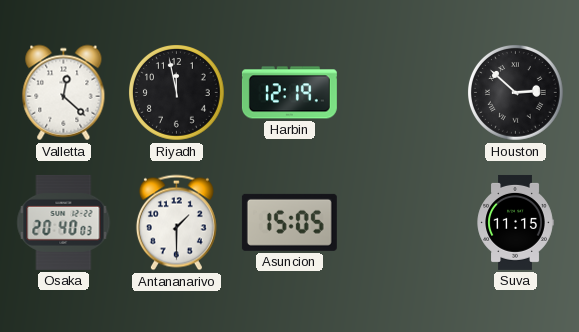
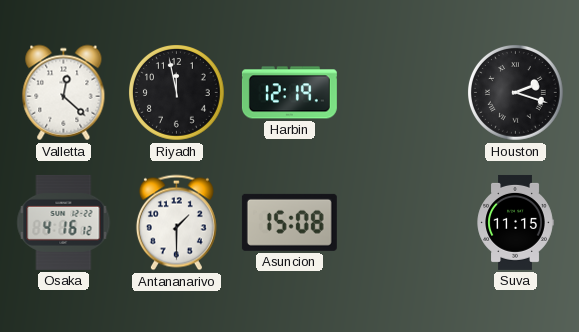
Houston: 2:52 -> 2:18 (516, 93)
Osaka: 20:40 -> 4:16 (64, 222)
Asuncion: 15:05 -> 15:08 (289, 222)
